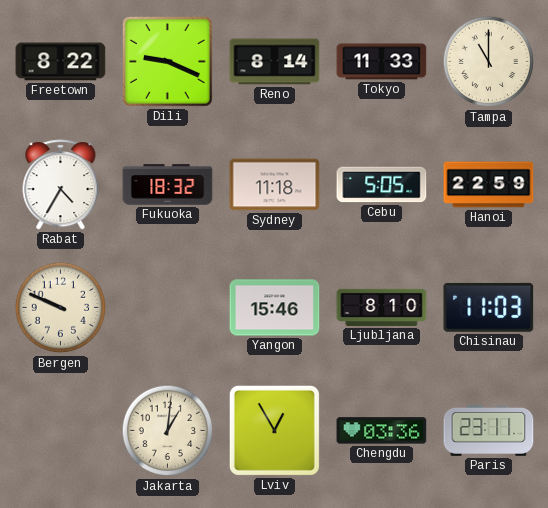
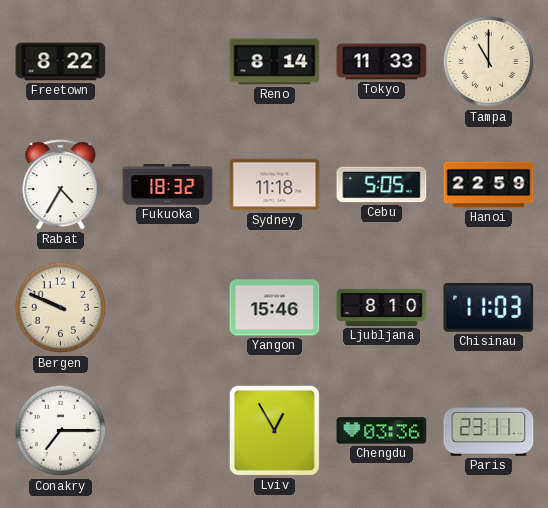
Dili: 9:19 -> none (167, 61)
Conakry: none -> 7:15 (61, 431)
Jakarta: 1:01 -> none (168, 431)
